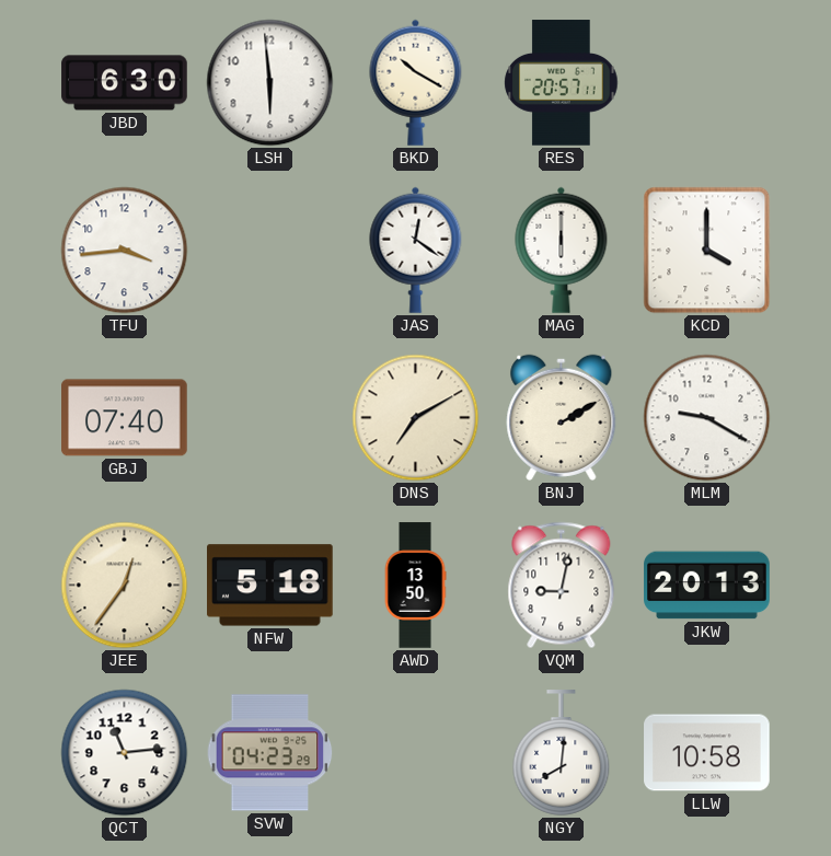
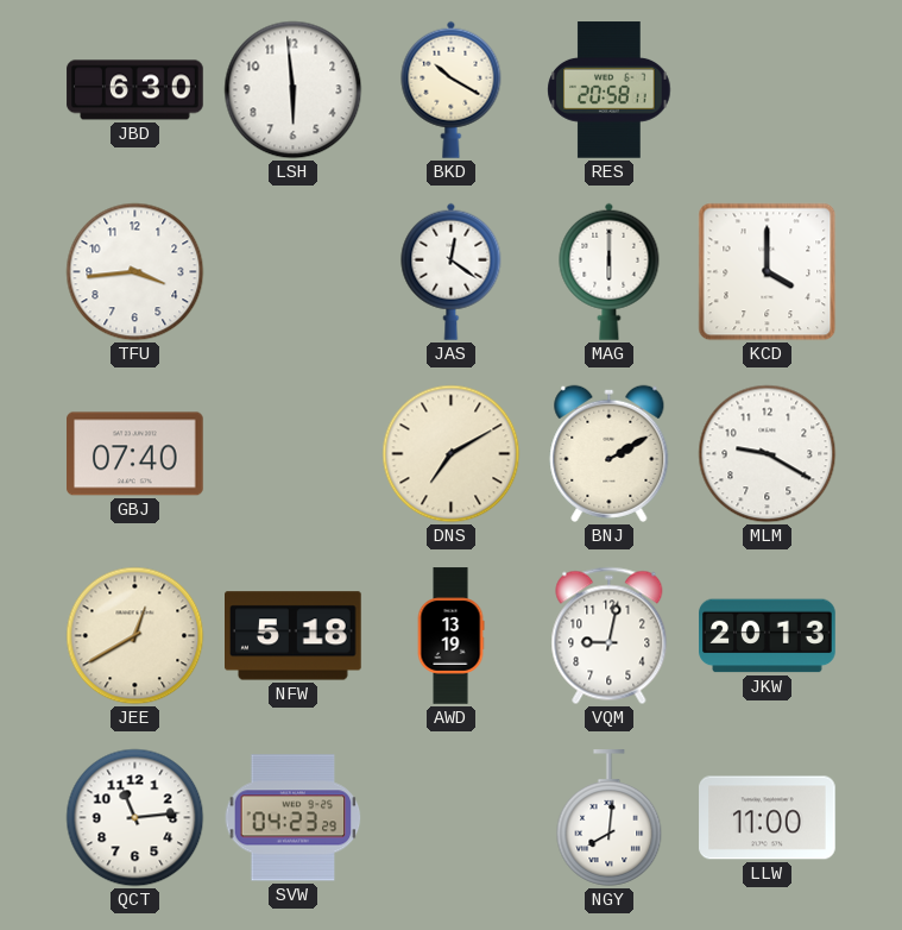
RES: 20:57 -> 20:58 (610, 90)
JEE: 12:36 -> 12:40 (135, 636)
AWD: 13:50 -> 13:19 (450, 636)
LLW: 10:58 -> 11:00 (768, 818)
